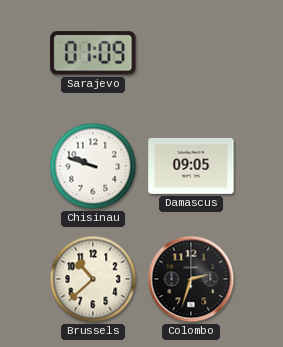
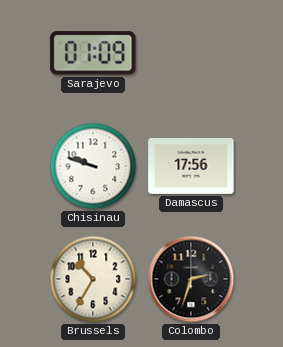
Damascus: 09:05 -> 17:56 (191, 166)
Brussels: 10:38 -> 10:35 (93, 279)
